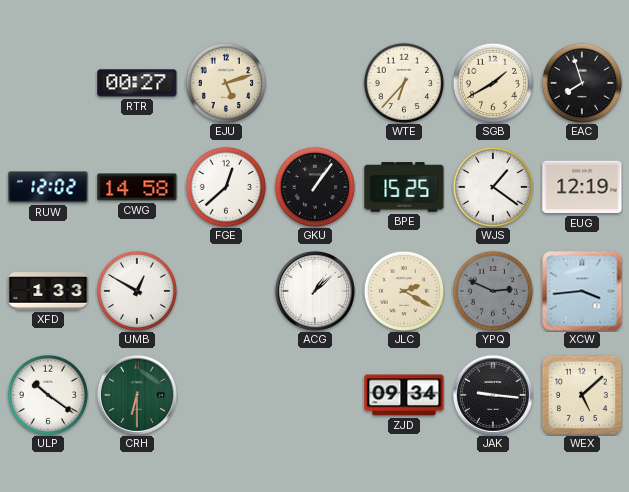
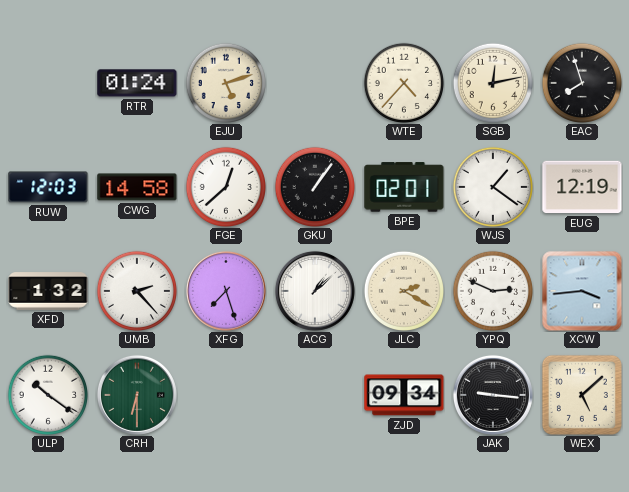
RTR: 00:27 -> 01:24 (137, 83)
WTE: 6:37 -> 4:37 (403, 82)
SGB: 1:40 -> 12:13 (492, 82)
RUW: 12:02 -> 12:03 (48, 187)
BPE: 15:25 -> 02:01 (404, 187)
XFD: 1:33 -> 1:32 (48, 291)
UMB: 12:50 -> 2:23 (136, 290)
XFG: none -> 7:27 (226, 291)
YPQ dial: grey -> white (492, 290)
